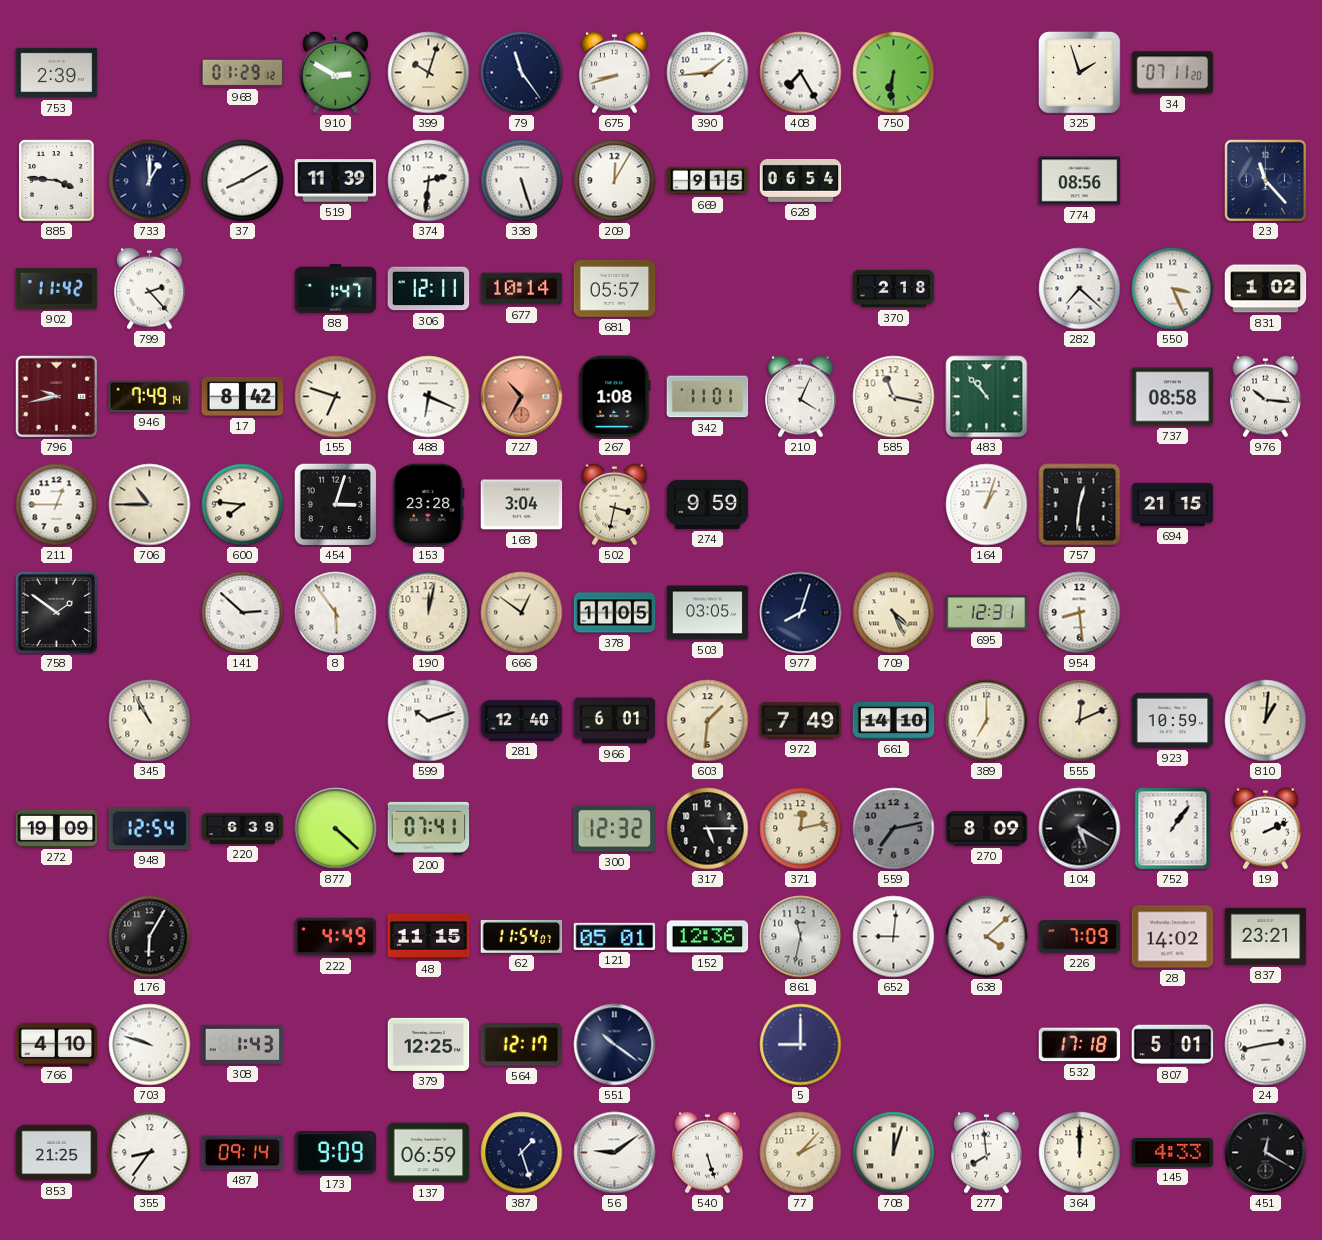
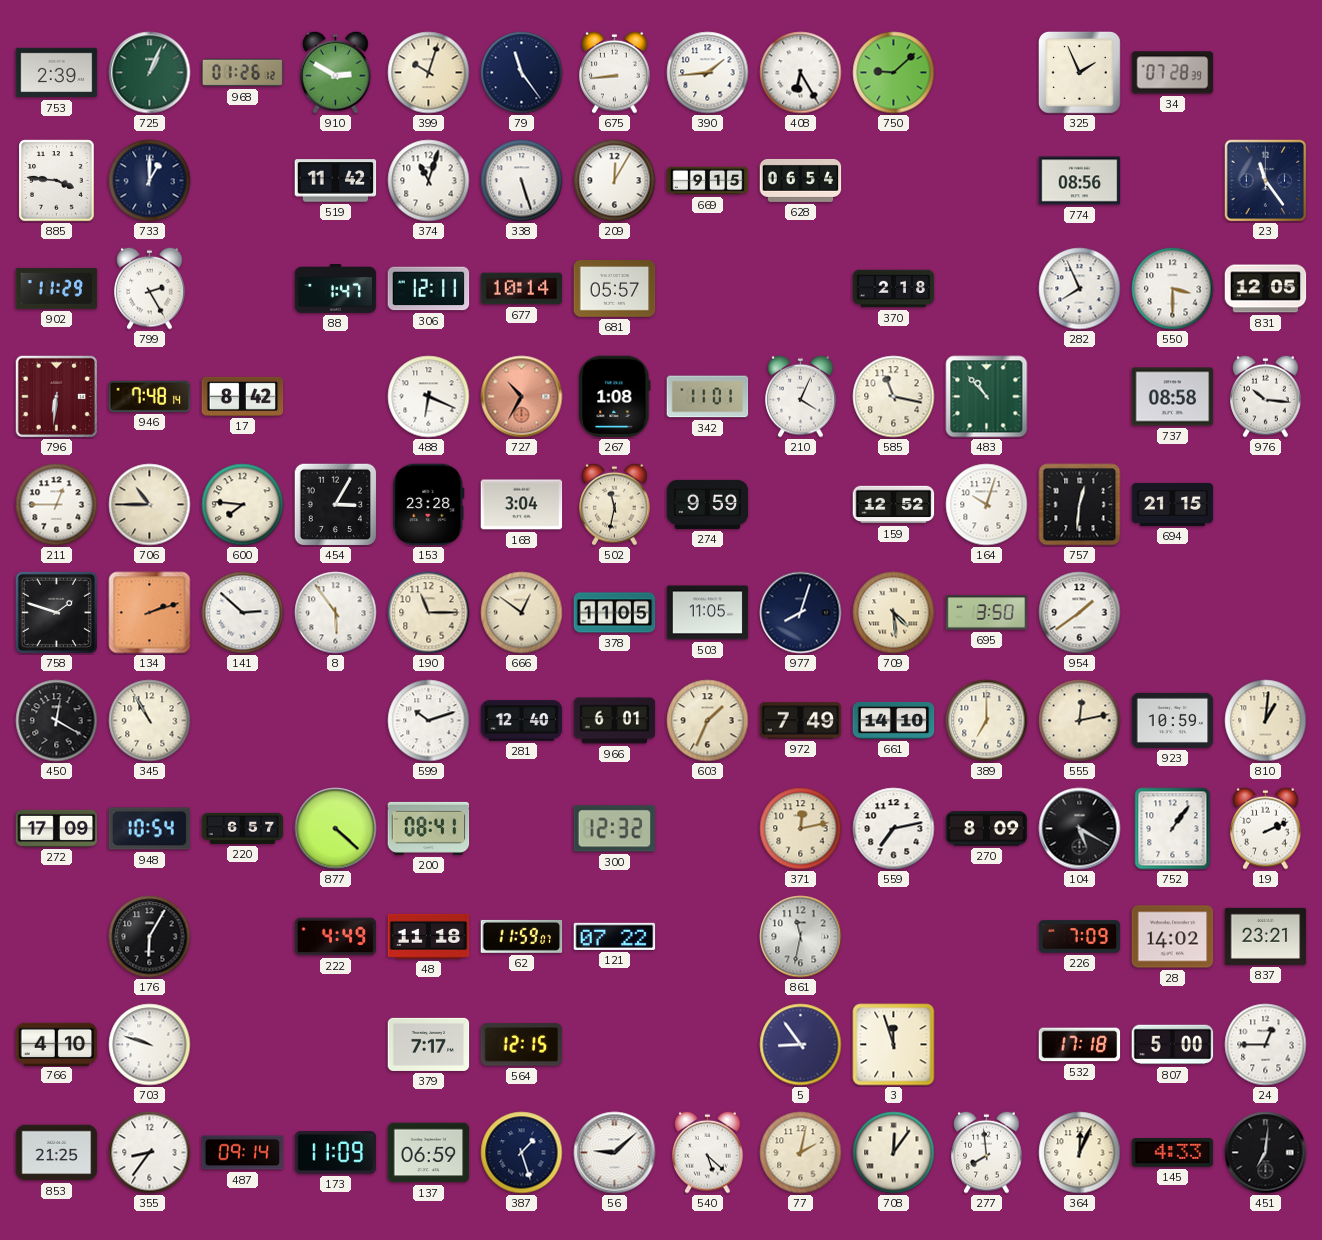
725: none -> 1:04 (150, 73)
968: 01:29 -> 01:26 (243, 73)
675: 8:42 -> 8:44 (615, 72)
408: 7:25 -> 6:25 (801, 73)
750: 6:31 -> 9:08 (894, 73)
325: 1:57 -> 1:56 (1079, 72)
34: 07:11 -> 07:28 (1173, 73)
37: 8:10 -> none (243, 181)
519: 11:39 -> 11:42 (336, 181)
374: 2:31 -> 11:03 (429, 181)
23: 11:23 -> 11:24 (1265, 180)
902: 11:42 -> 11:29 (57, 288)
799: 2:23 -> 2:25 (150, 288)
282: 7:22 -> 7:56 (1080, 289)
550: 3:26 -> 3:30 (1173, 289)
831: 1:02 -> 12:05 (1266, 289)
796: 9:43 -> 6:31 (56, 396)
946: 7:49 -> 7:48 (150, 396)
155: 6:48 -> none (336, 397)
454: 3:03 -> 3:05 (335, 504)
502: 3:32 -> 11:32 (615, 504)
159: none -> 12:52 (894, 505)
164: 1:03 -> 10:03 (987, 505)
758: 1:51 -> 1:48 (56, 612)
134: none -> 2:12 (150, 613)
190: 12:02 -> 11:15 (429, 613)
503: 03:05 -> 11:05 (708, 613)
709: 4:26 -> 4:29 (894, 613)
695: 12:31 -> 3:50 (987, 613)
954: 8:29 -> 1:39 (1080, 613)
450: none -> 12:20 (57, 721)
603: 1:31 -> 1:34 (708, 721)
555: 12:11 -> 12:13 (1080, 721)
272: 19:09 -> 17:09 (57, 828)
948: 12:54 -> 10:54 (150, 829)
220: 6:39 -> 6:57 (243, 828)
200: 07:41 -> 08:41 (429, 828)
317: 5:15 -> none (708, 829)
559 dial: grey -> white (894, 829)
48: 11:15 -> 11:18 (429, 936)
62: 11:54 -> 11:59 (522, 936)
121: 05:01 -> 07:22 (615, 936)
152: 12:36 -> none (708, 937)
652: 9:01 -> none (894, 937)
638: 4:08 -> none (987, 937)
308: 1:43 -> none (243, 1044)
379: 12:25 -> 7:17 (429, 1044)
564: 12:17 -> 12:15 (522, 1045)
551: 10:21 -> none (615, 1045)
5: 9:00 -> 8:54 (801, 1045)
3: none -> 11:57 (894, 1045)
807: 5:01 -> 5:00 (1173, 1045)
24: 2:43 -> 12:45 (1266, 1045)
173: 9:09 -> 11:09 (336, 1153)
56: 9:09 -> 9:08 (615, 1153)
540: 5:27 -> 5:22 (708, 1152)
77: 2:07 -> 2:02 (801, 1153)
708: 12:03 -> 12:06 (894, 1153)
364: 12:00 -> 12:04 (1080, 1153)
451: 12:20 -> 7:01 (1266, 1153)
